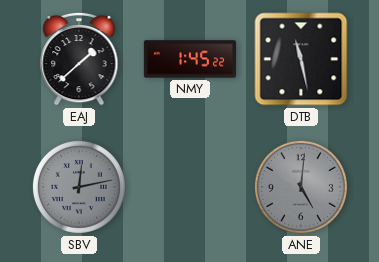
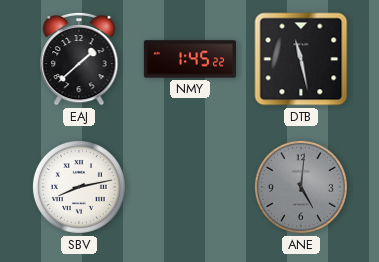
SBV: 12:13 -> 8:13 (79, 187)
SBV dial: grey -> white (79, 187)
